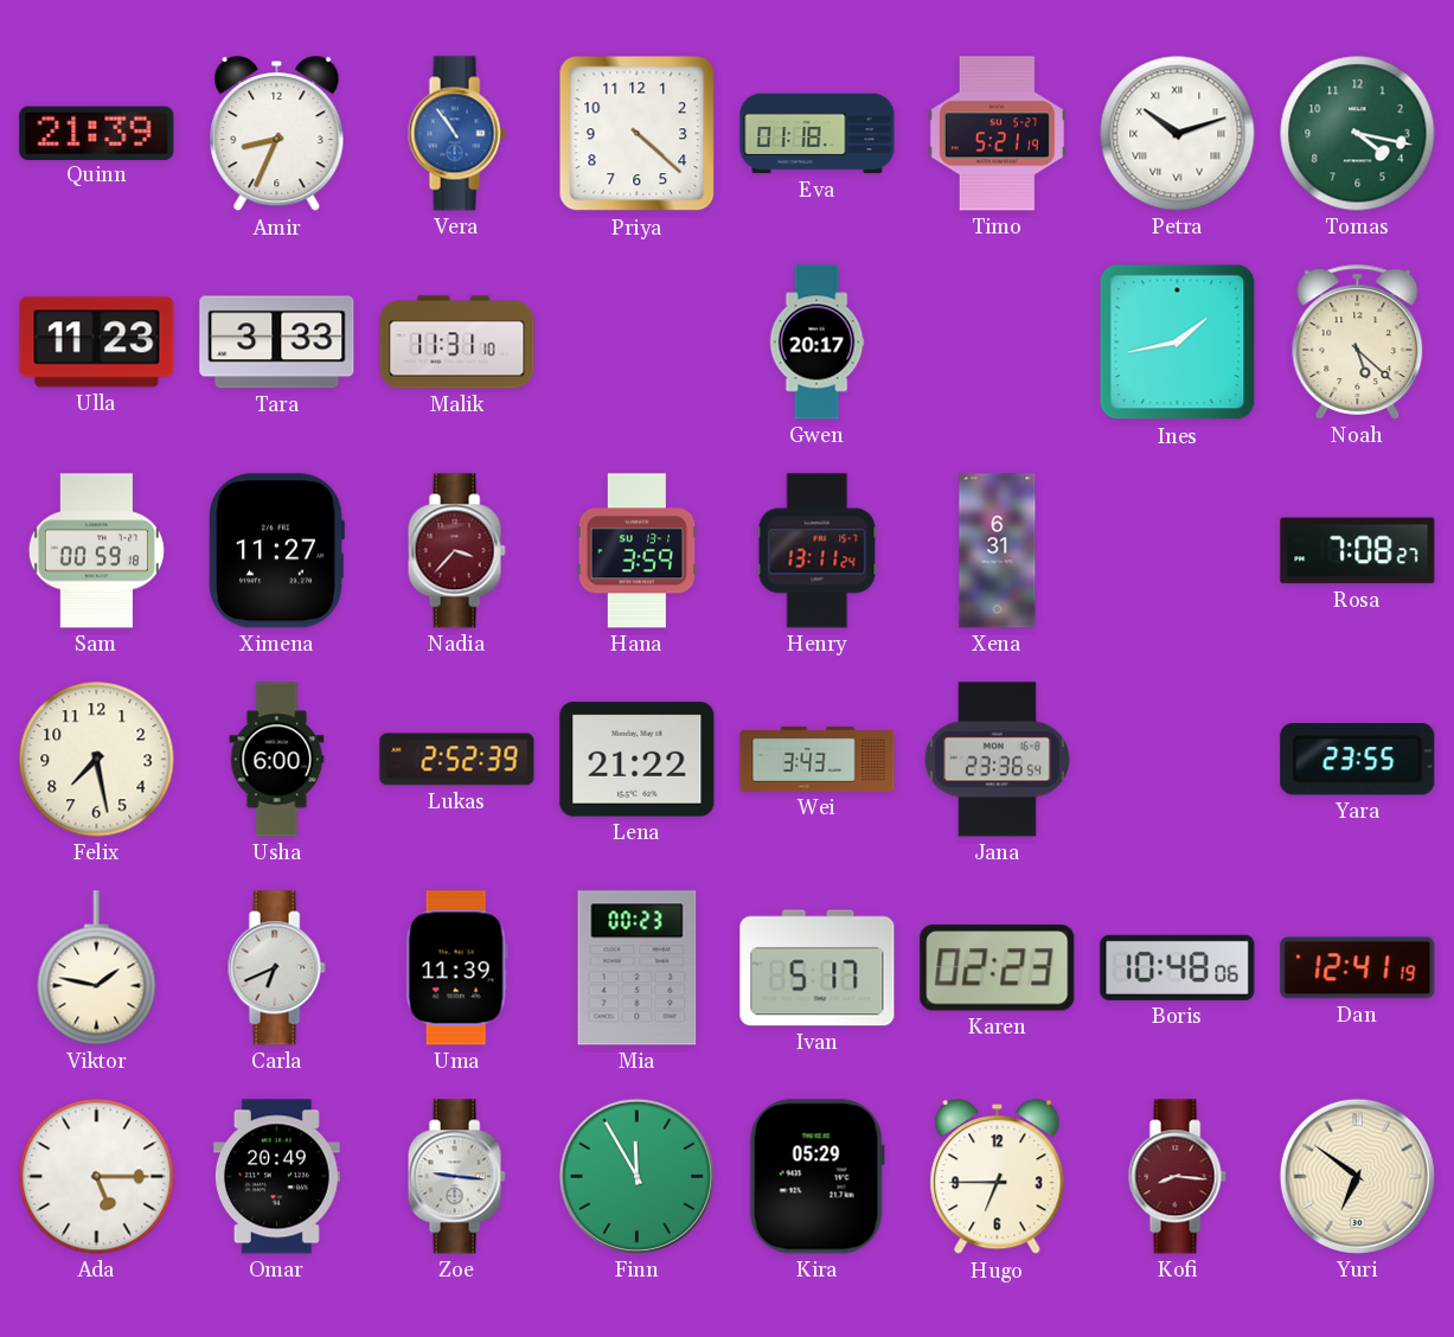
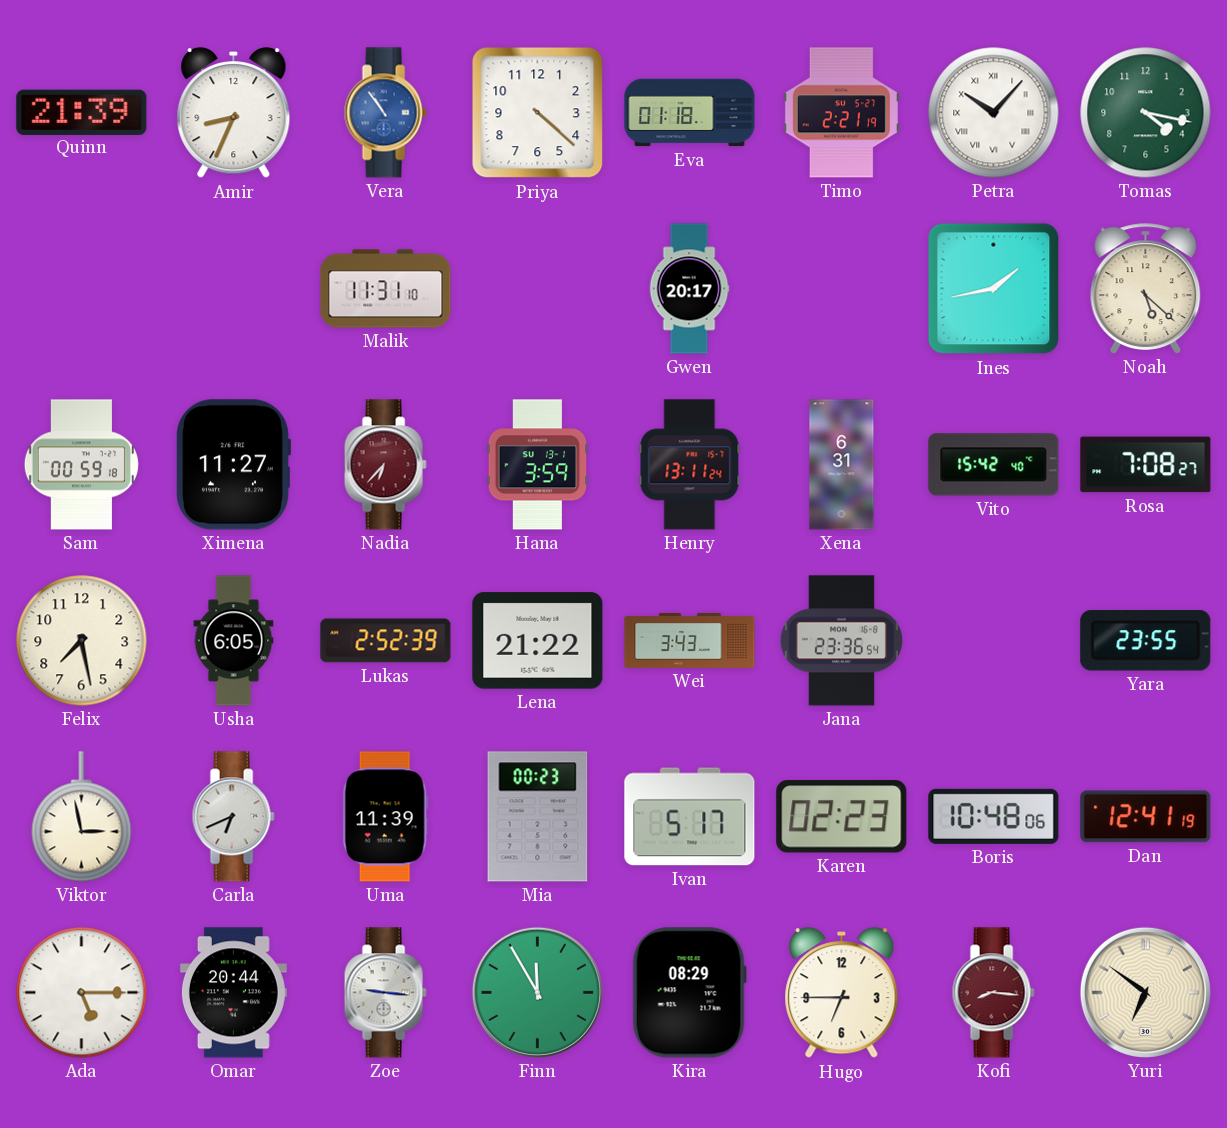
Timo: 5:21 -> 2:21 (841, 113)
Petra: 10:12 -> 10:07 (994, 113)
Ulla: 11:23 -> none (97, 343)
Tara: 3:33 -> none (277, 343)
Nadia: 3:37 -> 6:37 (385, 465)
Vito: none -> 15:42 (994, 465)
Usha: 6:00 -> 6:05 (234, 641)
Viktor: 1:47 -> 2:58 (82, 817)
Omar: 20:49 -> 20:44 (233, 993)
Kira: 05:29 -> 08:29 (689, 993)
